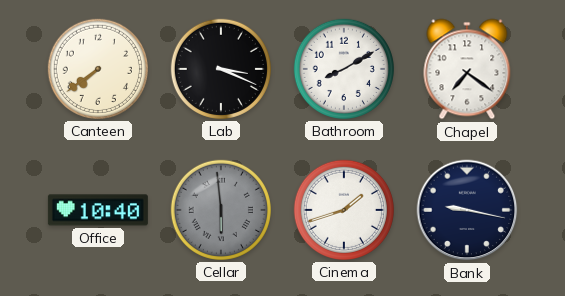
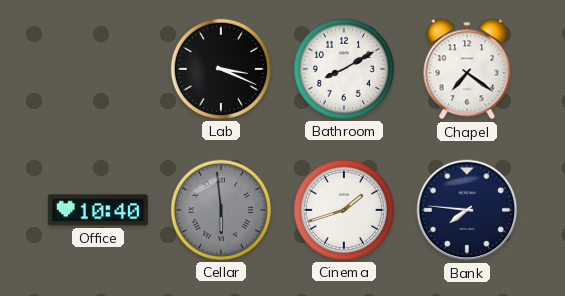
Canteen: 7:39 -> none (98, 69)
Bank: 9:17 -> 7:46 (467, 210)
